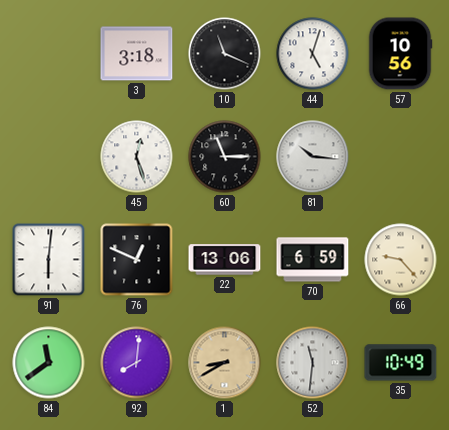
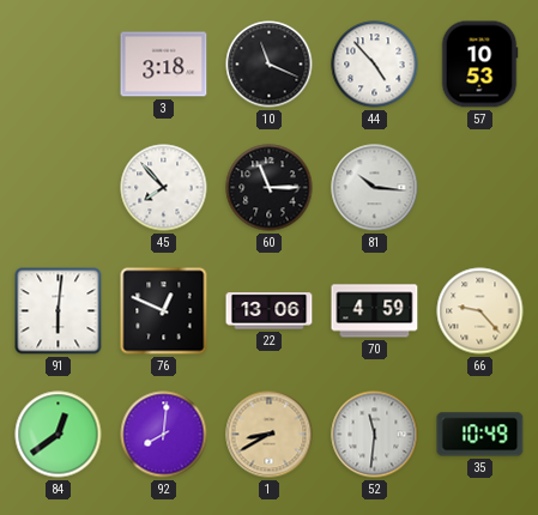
44: 5:03 -> 4:53 (375, 65)
57: 10:56 -> 10:53 (479, 65)
45: 12:27 -> 7:53 (164, 188)
70: 6:59 -> 4:59 (375, 311)
84: 11:39 -> 12:39 (59, 435)
